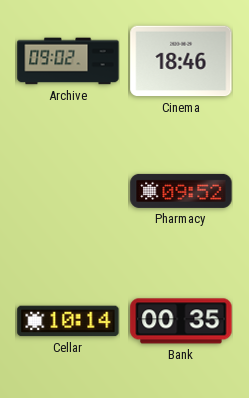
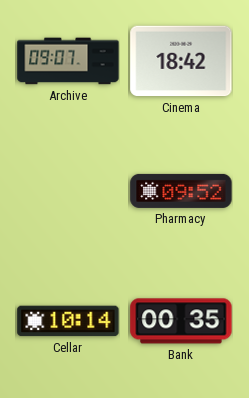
Archive: 09:02 -> 09:07 (68, 61)
Cinema: 18:46 -> 18:42 (181, 61)
